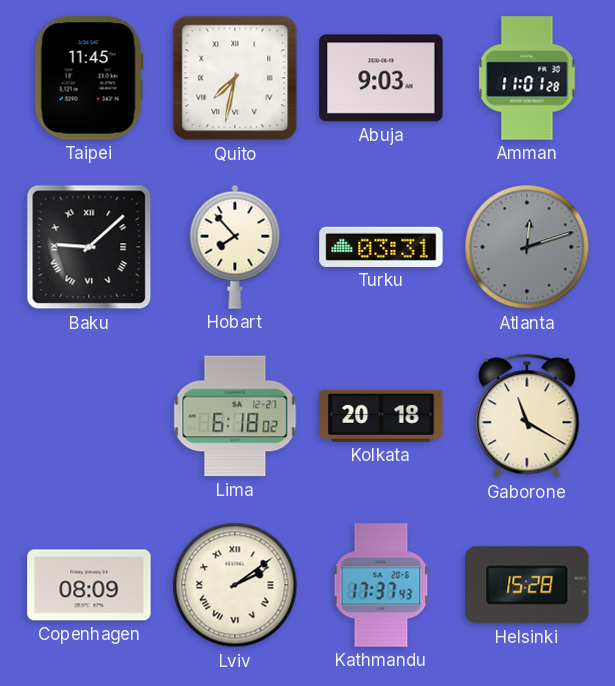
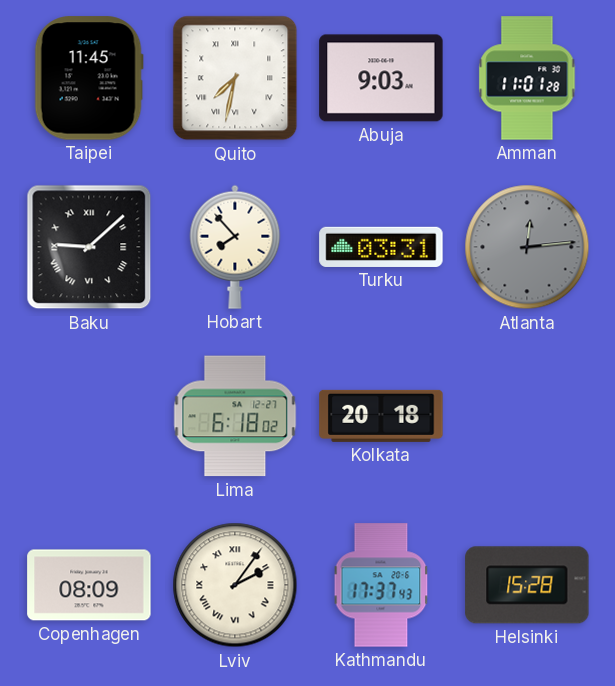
Atlanta: 12:12 -> 12:14 (527, 247)
Gaborone: 11:20 -> none (527, 416)
Lviv: 2:09 -> 2:06 (235, 585)
